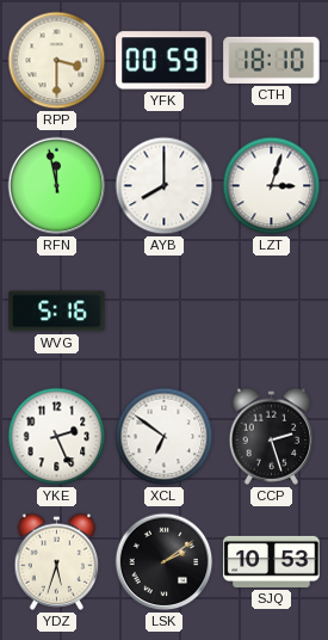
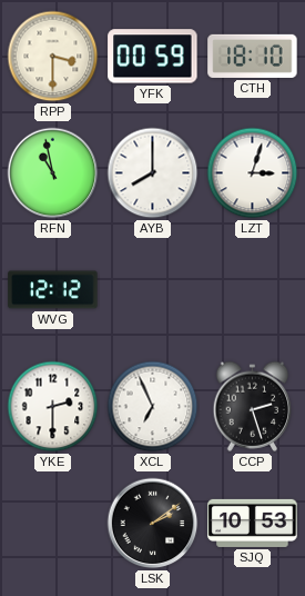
RFN: 11:58 -> 10:58 (53, 173)
WVG: 5:16 -> 12:12 (53, 290)
YKE: 2:26 -> 2:30 (53, 407)
XCL: 6:51 -> 6:56 (153, 407)
YDZ: 5:33 -> none (57, 561)
